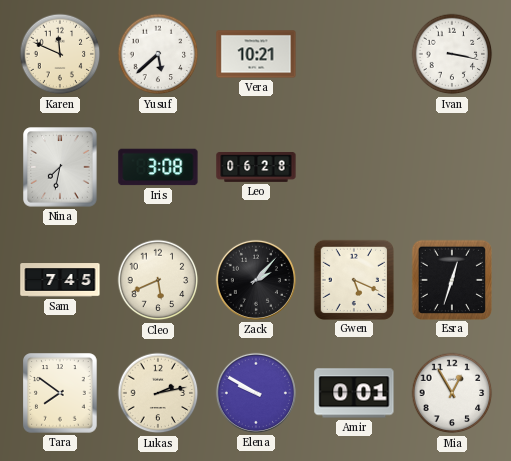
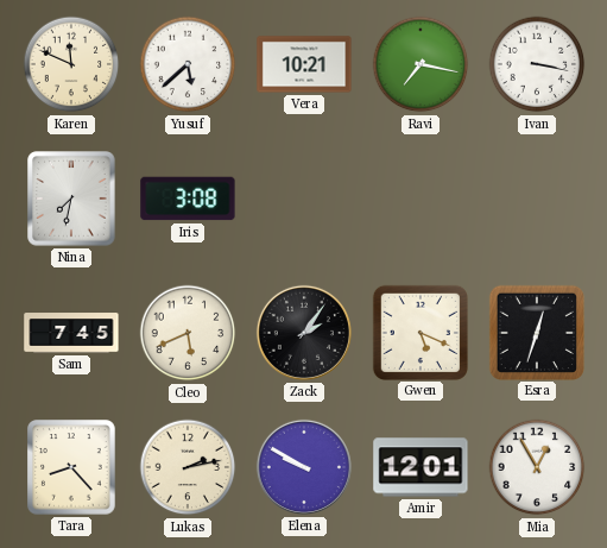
Ravi: none -> 7:17 (421, 64)
Leo: 06:28 -> none (256, 168)
Zack: 2:07 -> 2:06 (304, 333)
Tara: 7:51 -> 8:23 (71, 467)
Amir: 0:01 -> 12:01 (421, 467)
